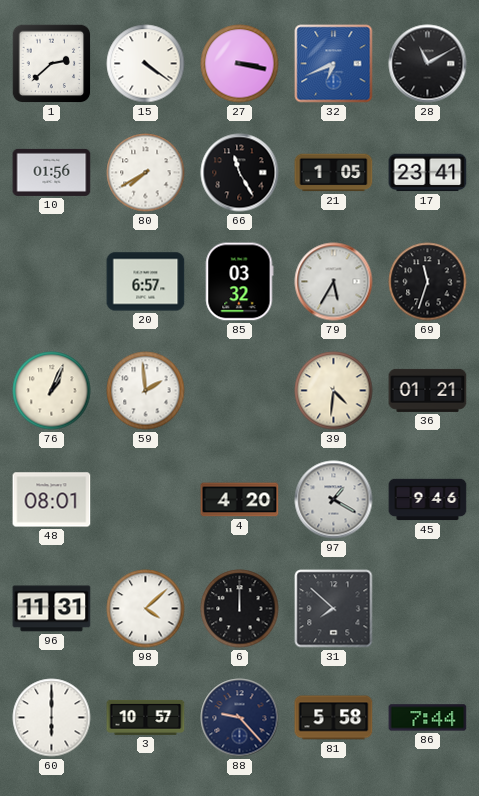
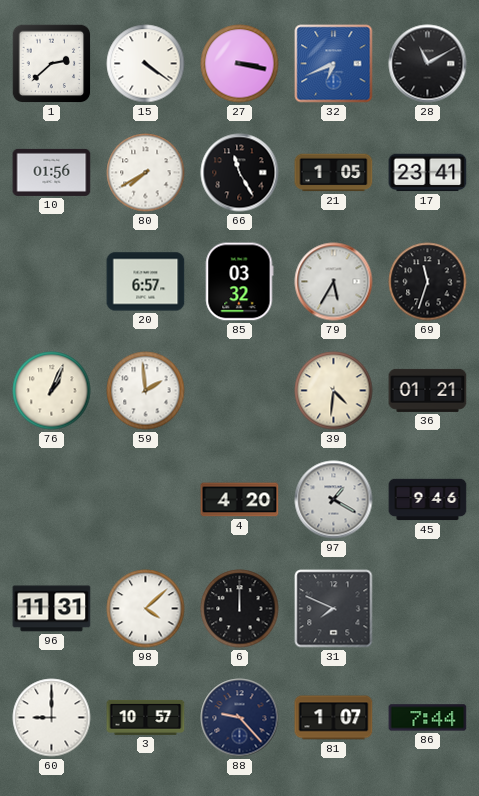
48: 08:01 -> none (52, 500)
31: 7:52 -> 7:49 (334, 609)
60: 6:00 -> 9:00 (52, 718)
81: 5:58 -> 1:07 (334, 718)
